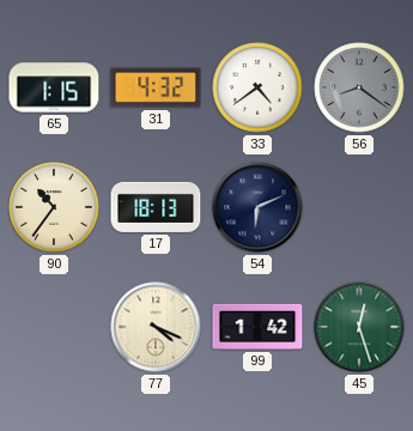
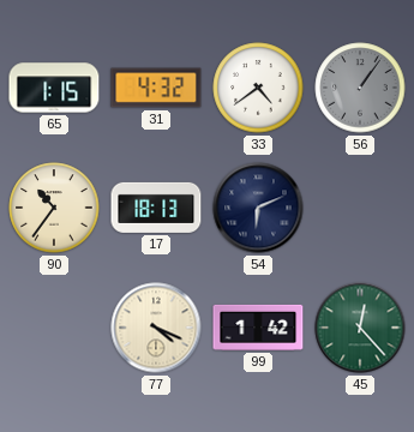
56: 8:21 -> 1:06 (360, 88)
45: 12:27 -> 12:23 (360, 328)
